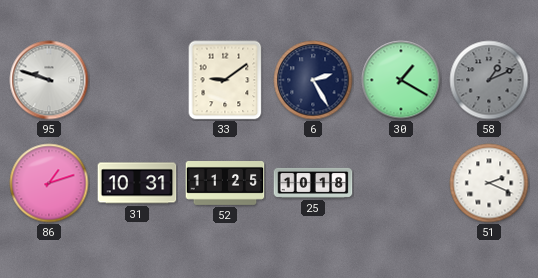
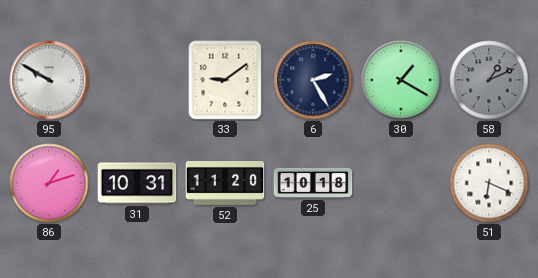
95: 9:48 -> 9:50 (49, 80)
52: 11:25 -> 11:20 (225, 184)
51: 2:19 -> 6:19 (489, 183)
